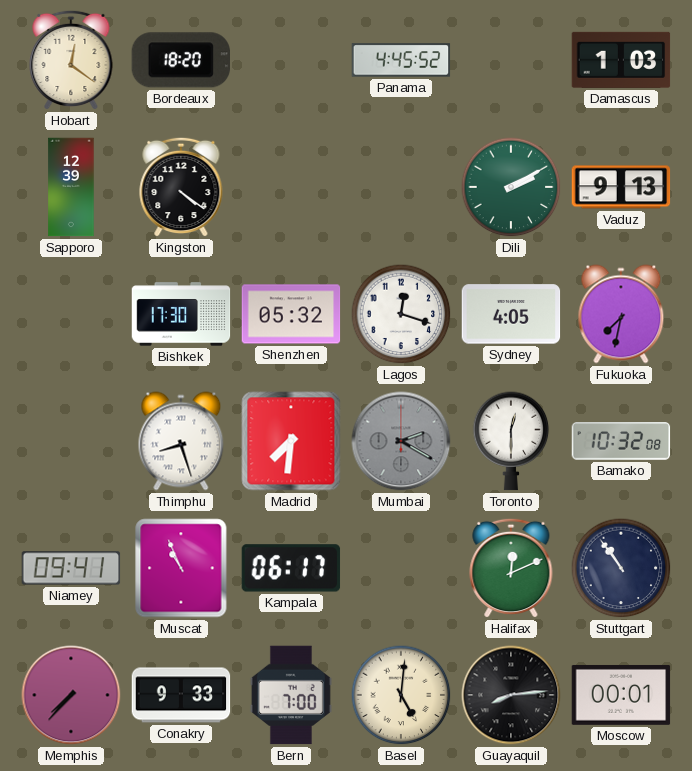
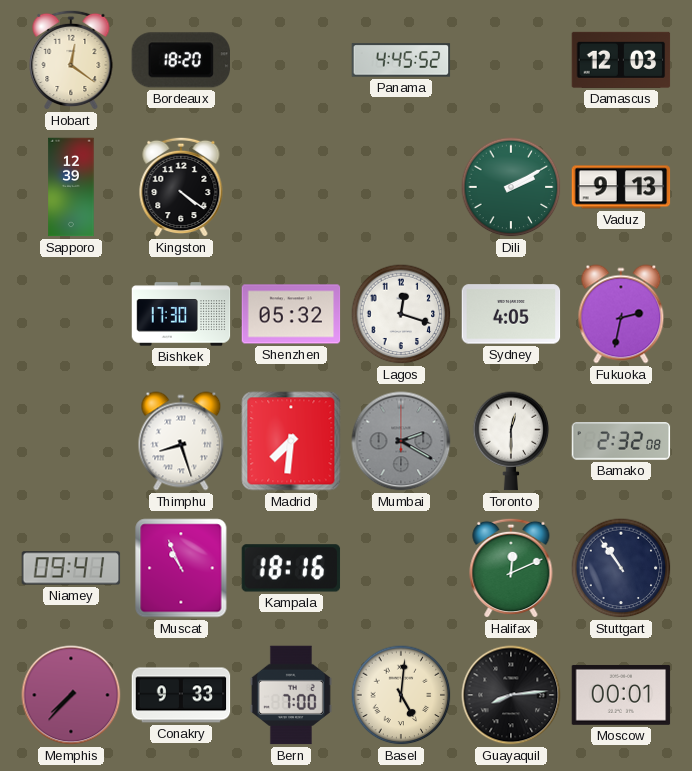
Damascus: 1:03 -> 12:03 (621, 60)
Fukuoka: 7:32 -> 2:32 (621, 314)
Bamako: 10:32 -> 2:32 (621, 441)
Kampala: 06:17 -> 18:16 (291, 568)
